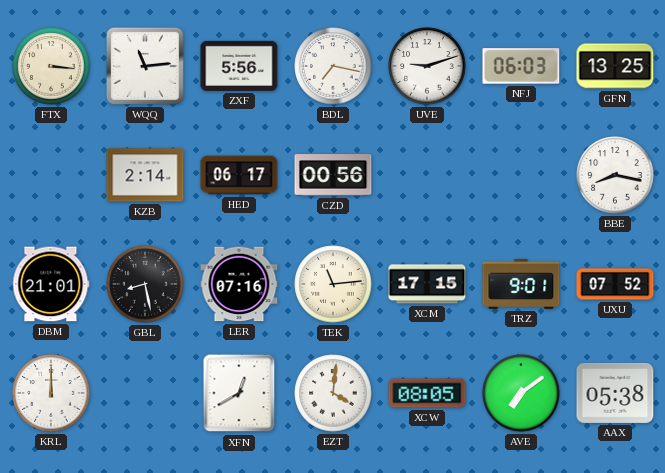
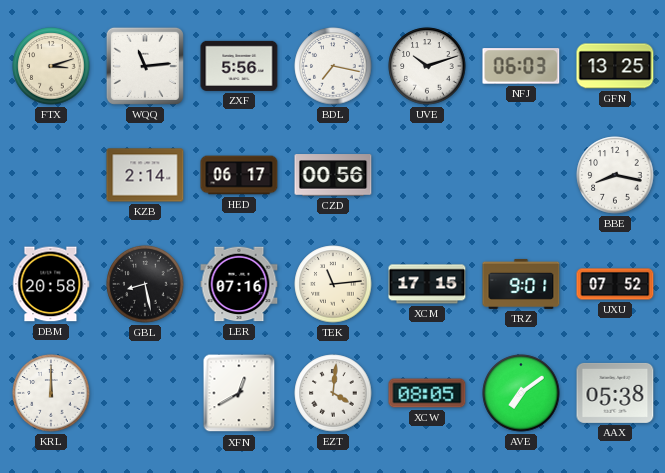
FTX: 3:16 -> 3:12 (51, 66)
UVE: 9:12 -> 10:12 (427, 66)
DBM: 21:01 -> 20:58 (51, 284)
